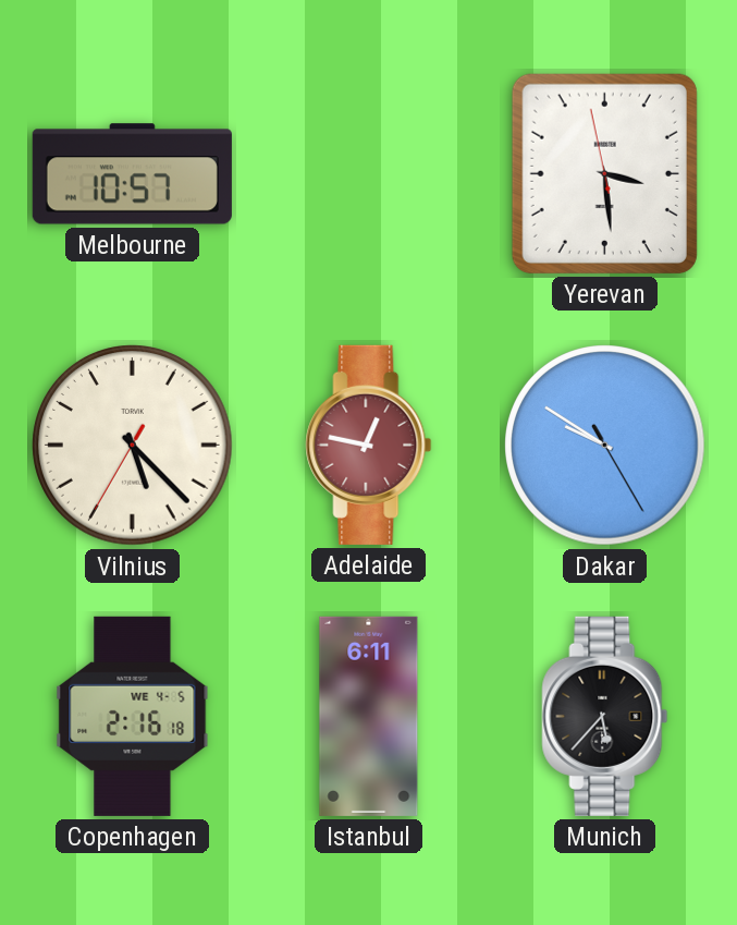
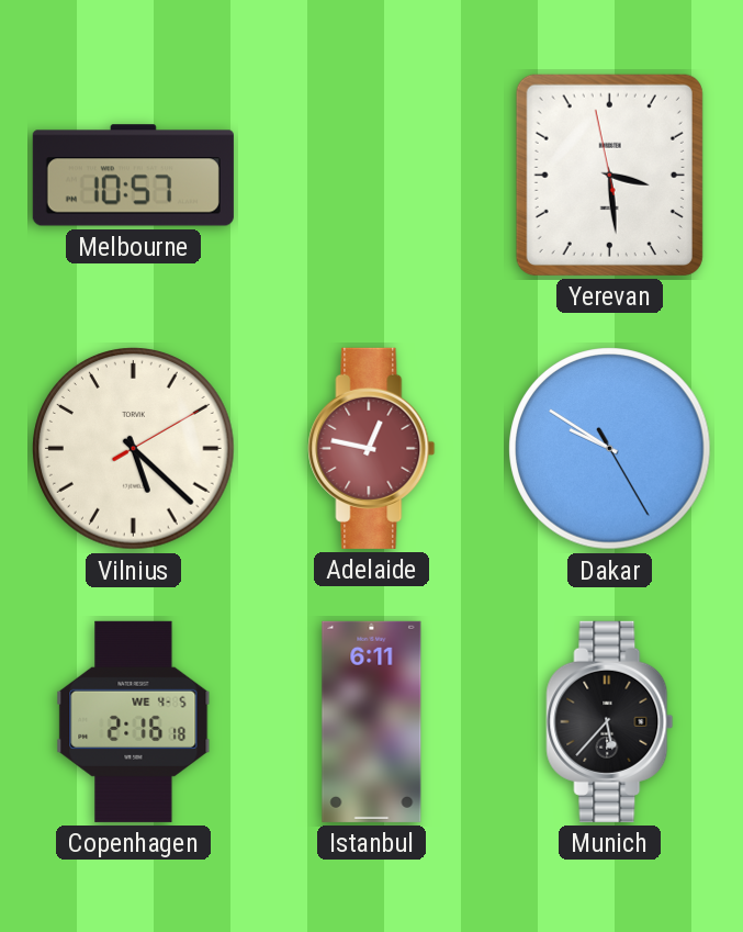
Vilnius: 5:22:35 -> 5:22:10 (134, 449)
